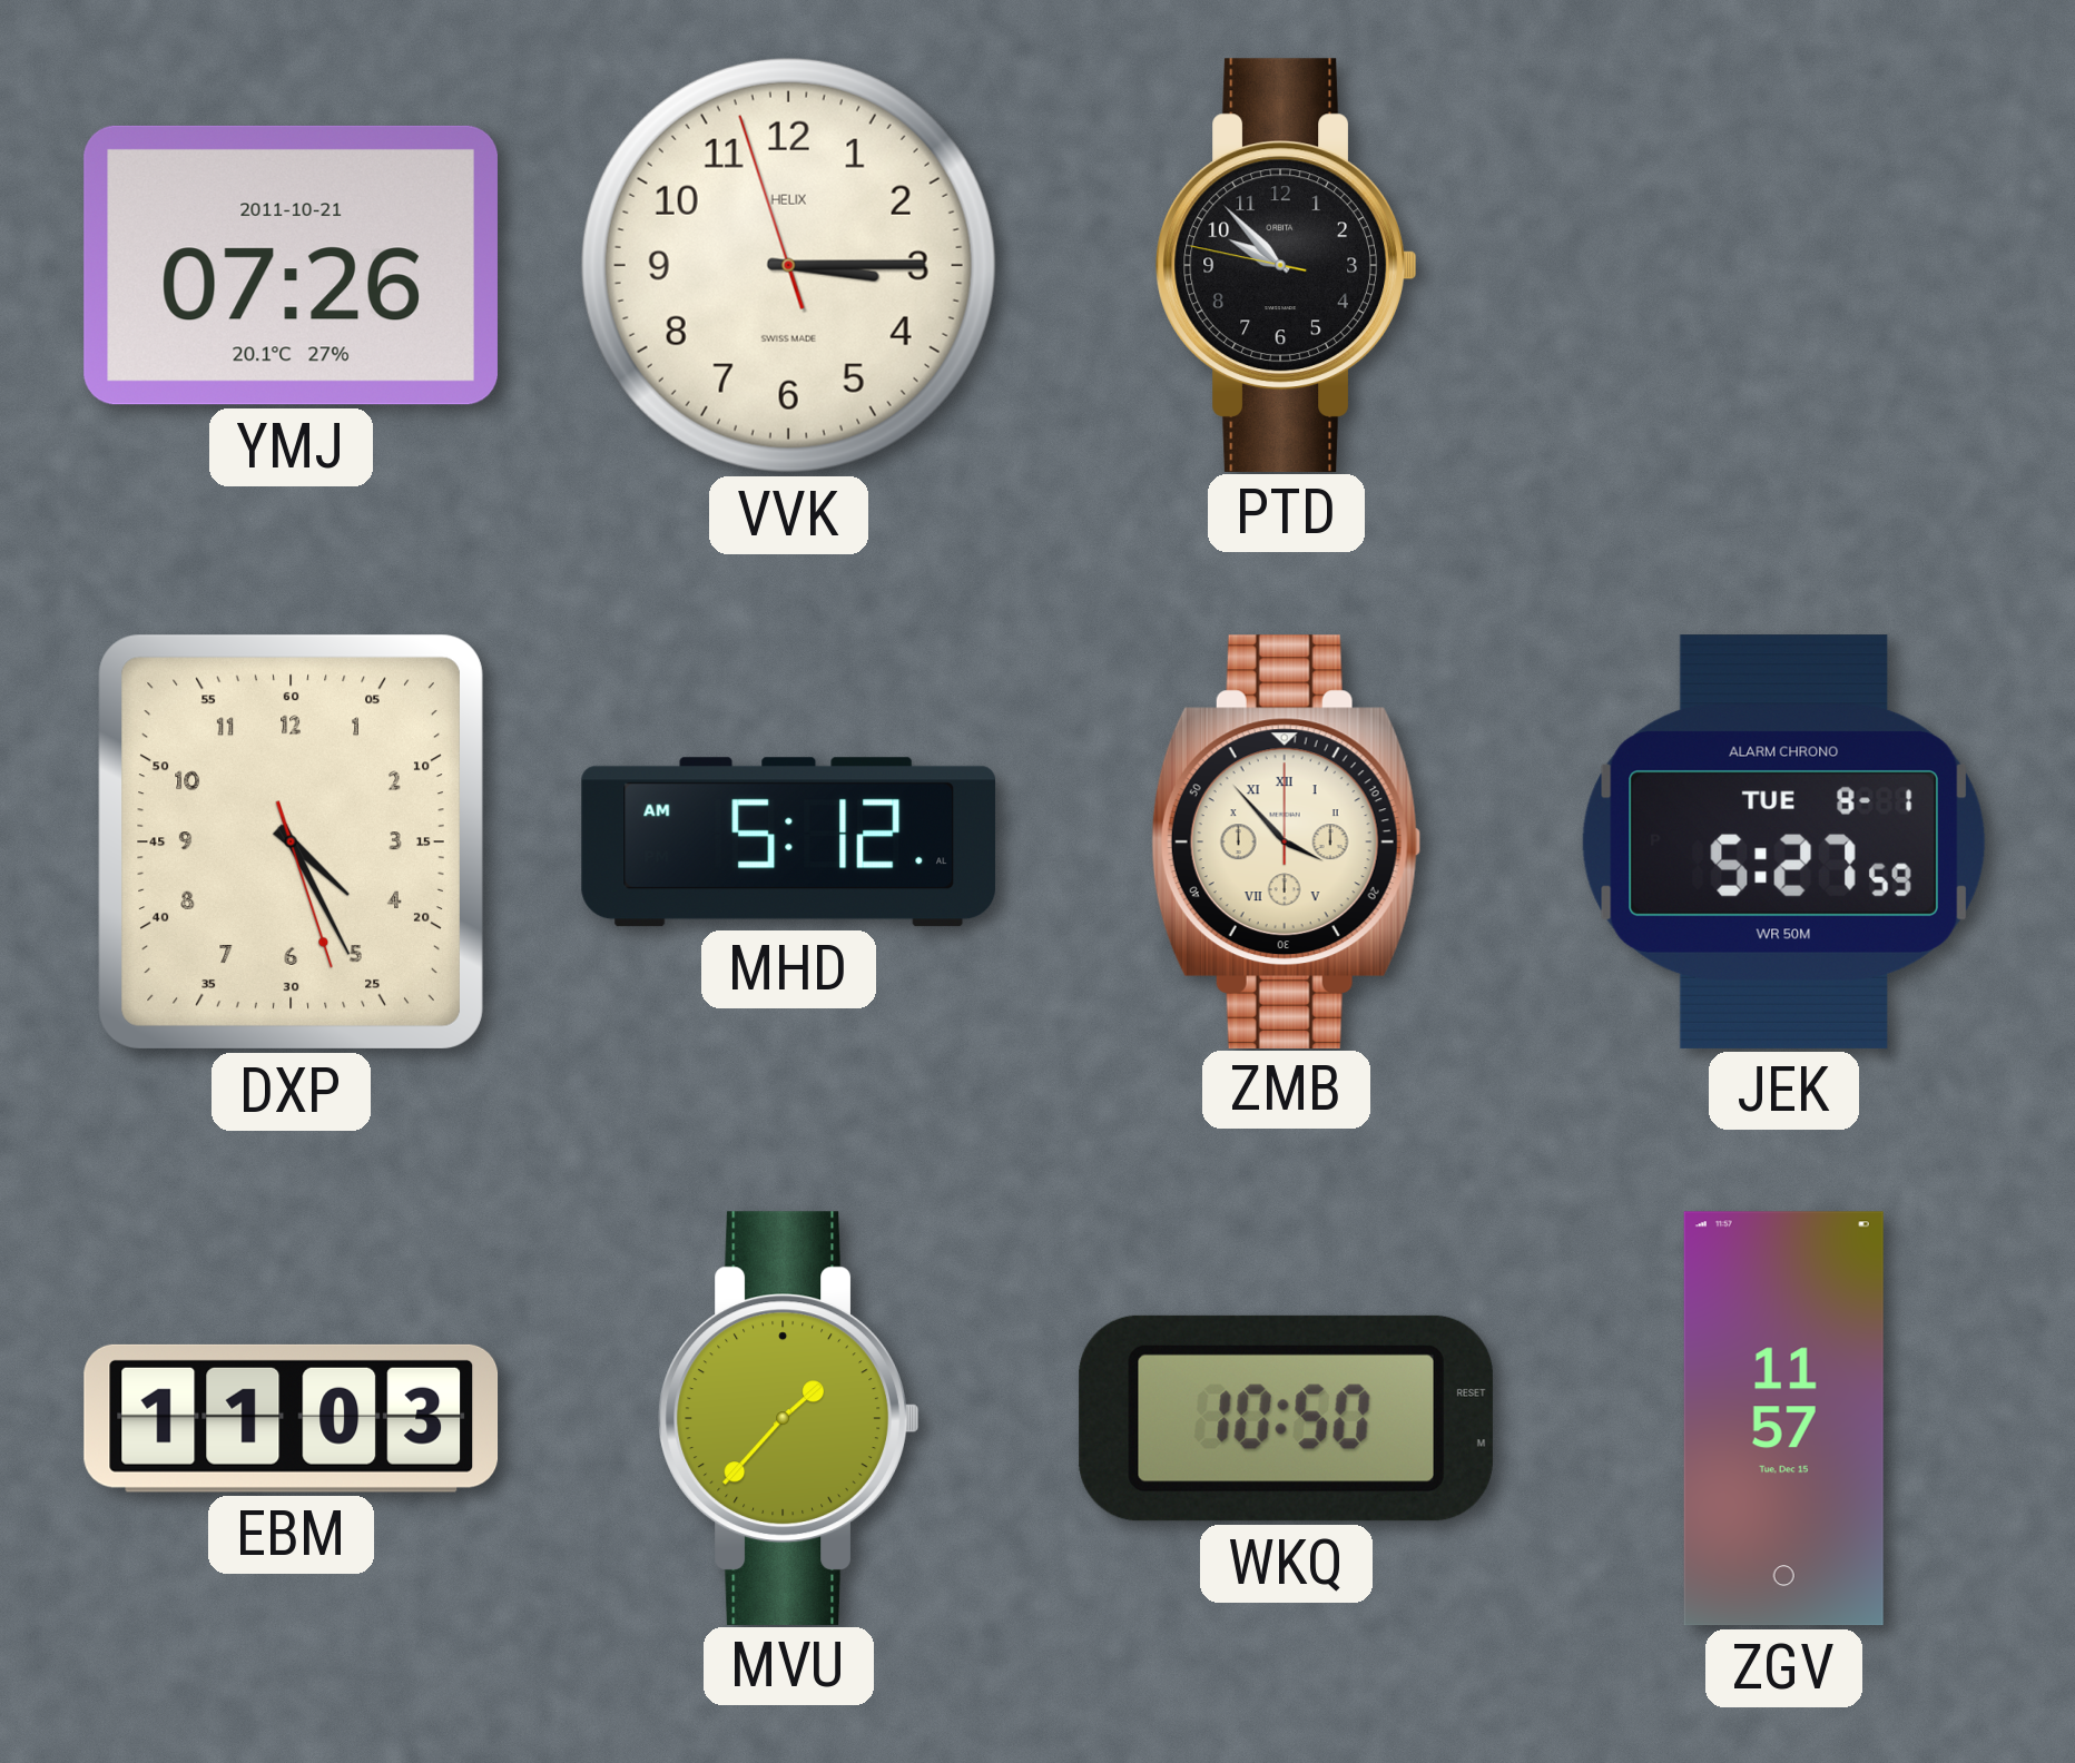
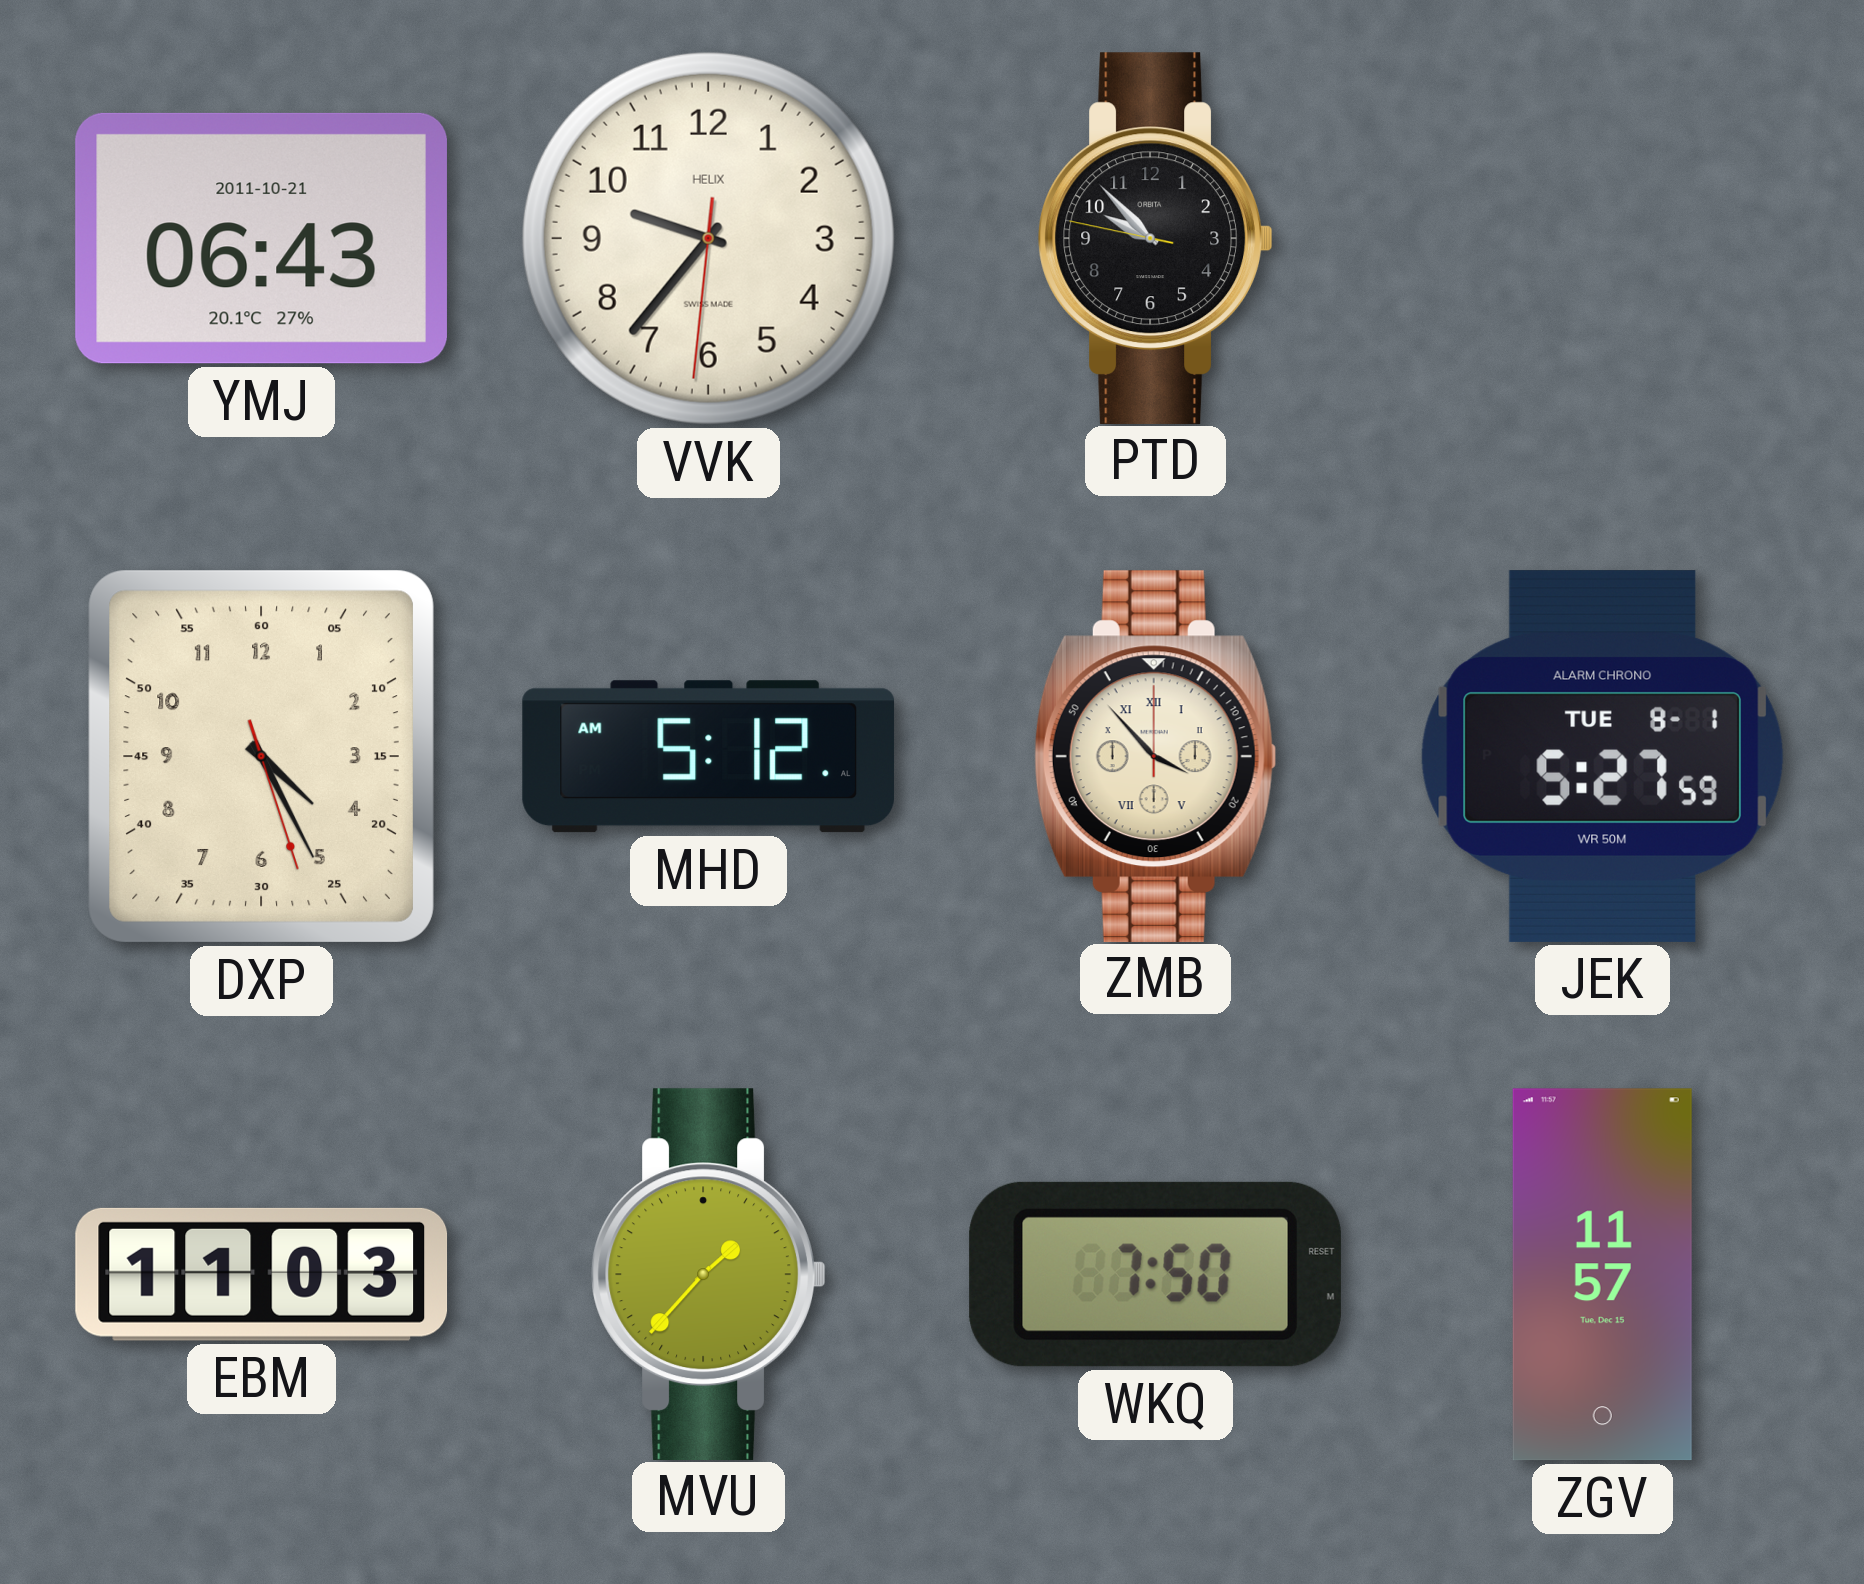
YMJ: 07:26 -> 06:43 (261, 238)
VVK: 3:14 -> 9:36 (708, 238)
WKQ: 10:50 -> 7:50 (1155, 1274)
